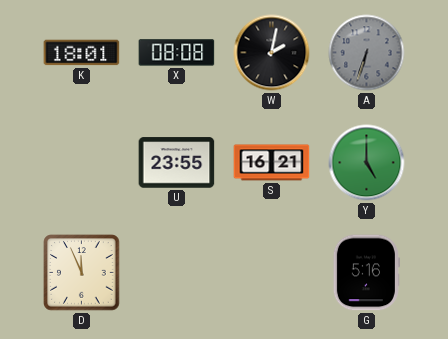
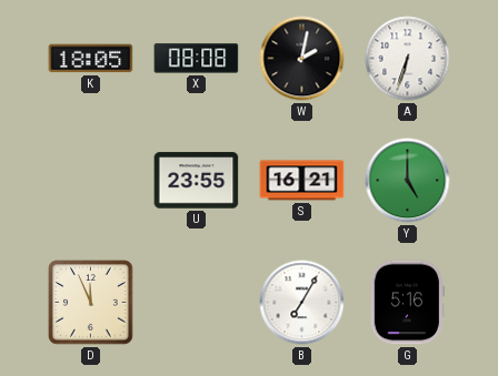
K: 18:01 -> 18:05 (91, 59)
A dial: grey -> white (408, 59)
B: none -> 7:05 (302, 303)
